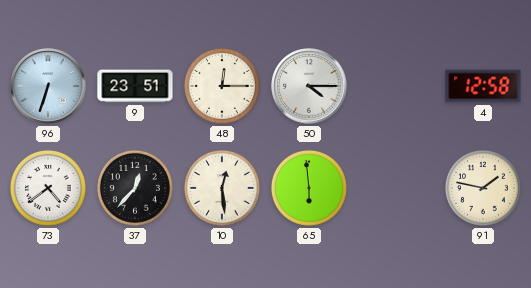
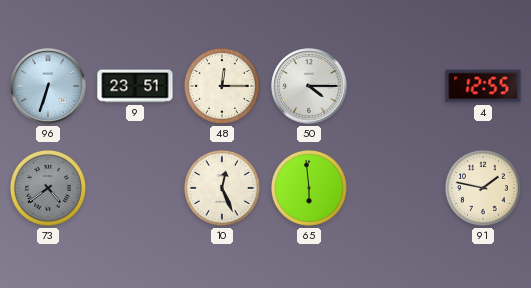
4: 12:58 -> 12:55 (483, 86)
73 dial: white -> grey (48, 188)
37: 12:37 -> none (135, 188)
10: 12:29 -> 12:26 (222, 188)
